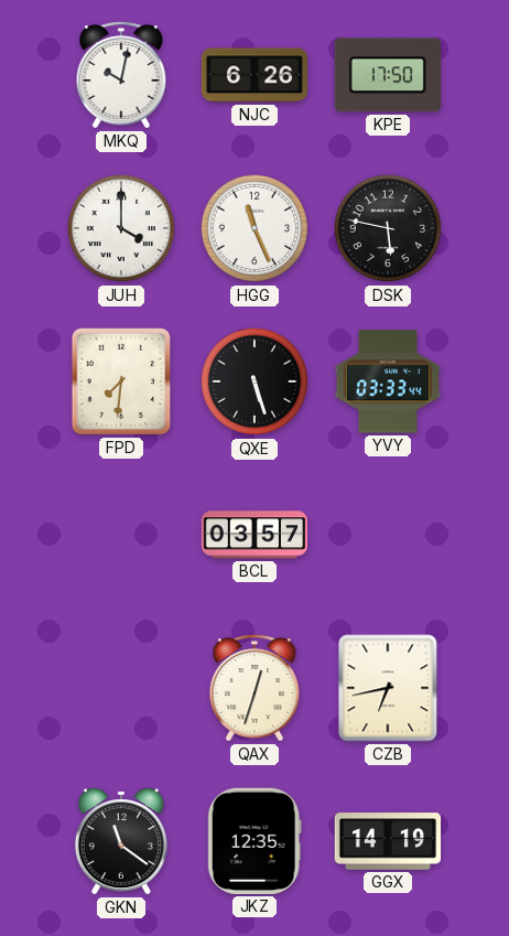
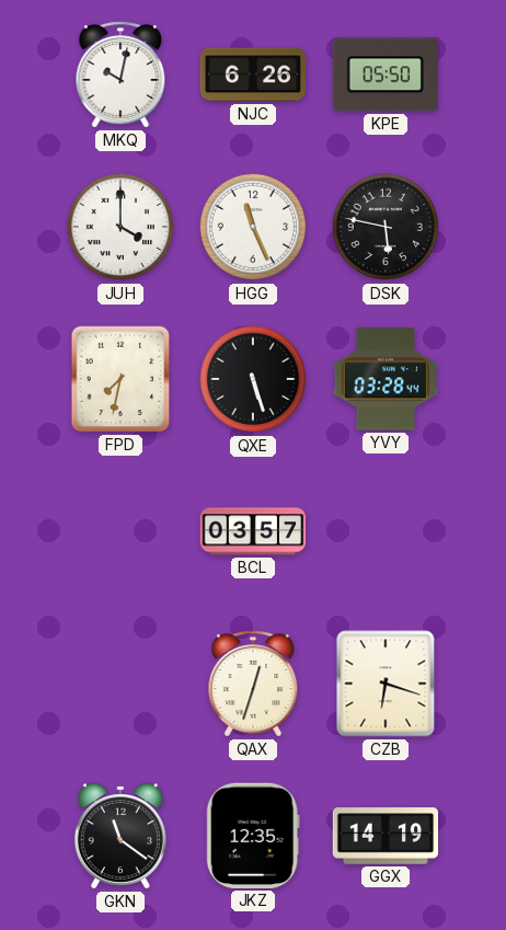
KPE: 17:50 -> 05:50 (386, 74)
FPD: 7:31 -> 7:32 (120, 379)
YVY: 03:33 -> 03:28 (386, 379)
CZB: 6:43 -> 6:18 (386, 684)
